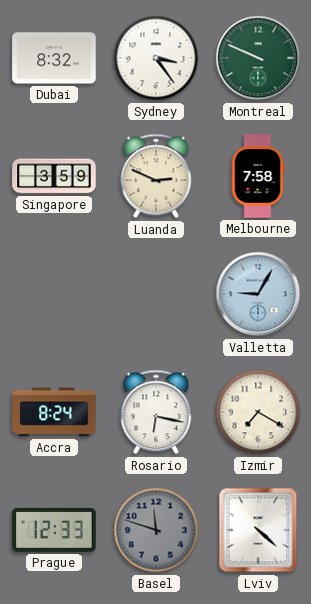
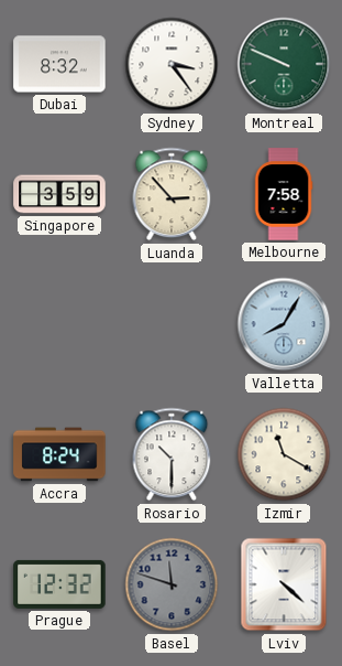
Luanda: 2:49 -> 2:53 (172, 194)
Valletta: 9:05 -> 8:05 (284, 324)
Rosario: 6:17 -> 10:30 (172, 454)
Izmir: 7:20 -> 11:20 (284, 454)
Prague: 12:33 -> 12:32 (59, 584)
